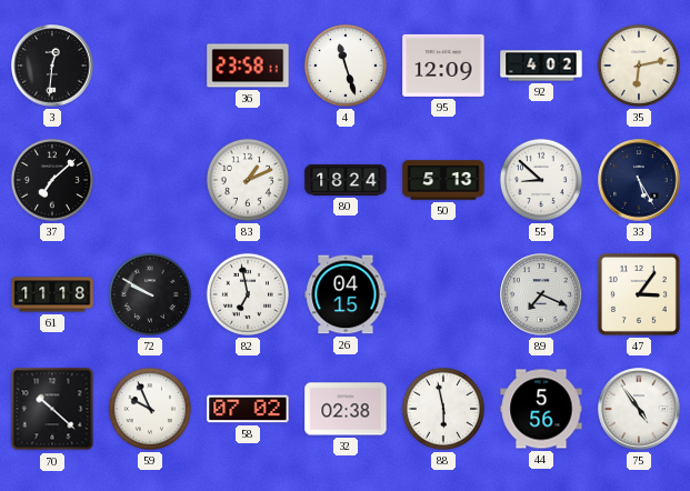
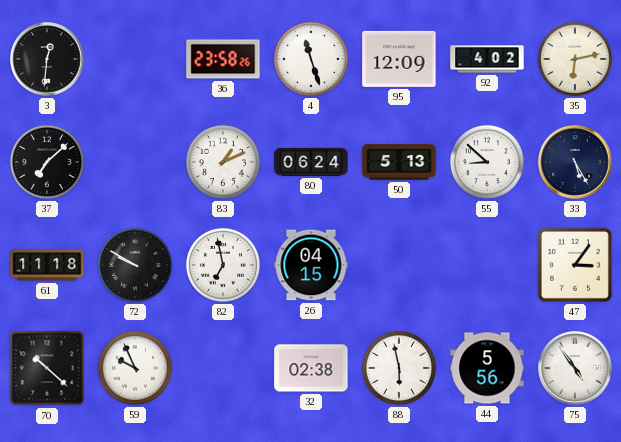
36: 23:58:11 -> 23:58:26 (223, 59)
80: 18:24 -> 06:24 (311, 162)
89: 7:19 -> none (541, 294)
58: 07:02 -> none (248, 409)
